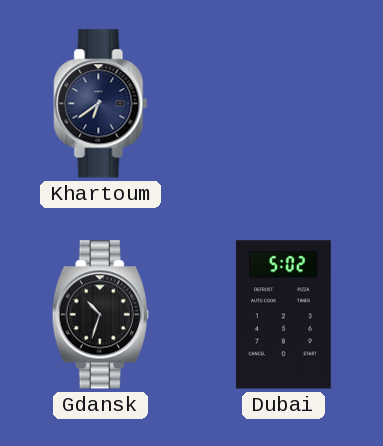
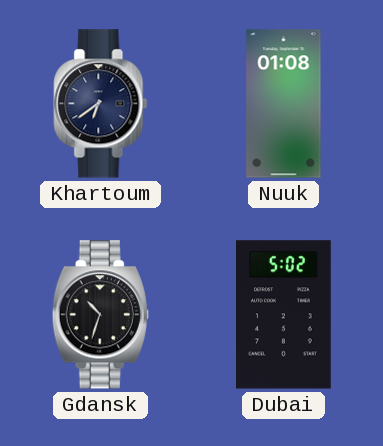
Nuuk: none -> 01:08 (284, 104)
